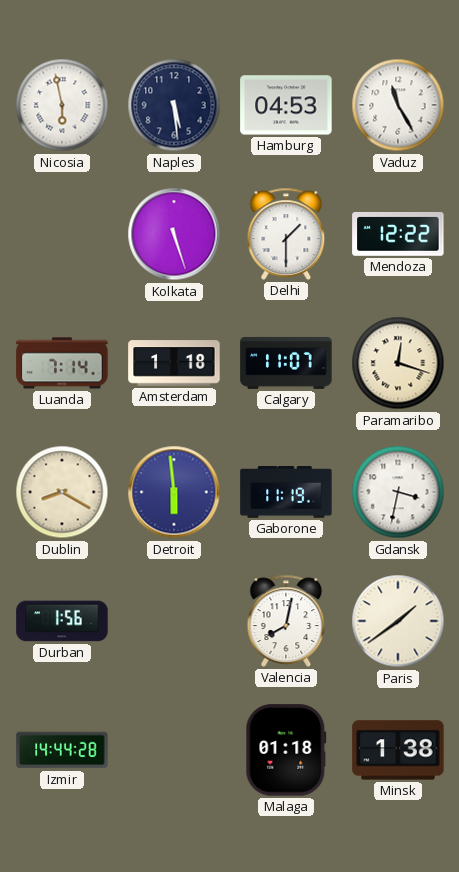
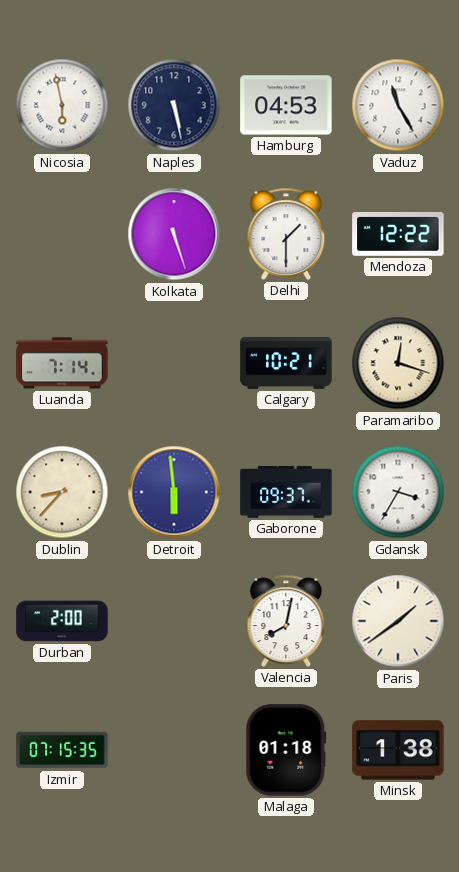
Naples: 5:29 -> 5:28 (174, 105)
Amsterdam: 1:18 -> none (174, 363)
Calgary: 11:07 -> 10:21 (286, 363)
Dublin: 8:20 -> 8:37 (62, 492)
Gaborone: 11:19 -> 09:37 (286, 493)
Gdansk: 3:32 -> 3:35 (398, 492)
Durban: 1:56 -> 2:00 (62, 621)
Izmir: 14:44 -> 07:15 (62, 750)
